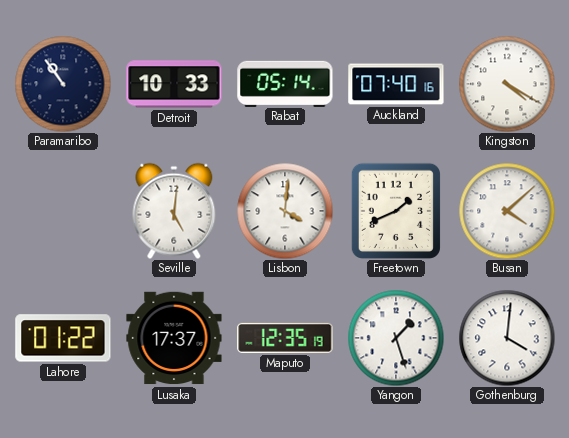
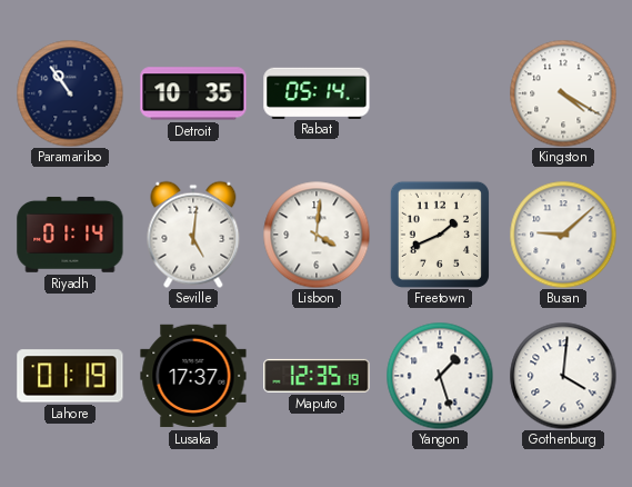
Detroit: 10:33 -> 10:35 (193, 93)
Auckland: 07:40 -> none (396, 84)
Riyadh: none -> 01:14 (70, 235)
Busan: 4:08 -> 9:08 (563, 235)
Lahore: 01:22 -> 01:19 (70, 376)
